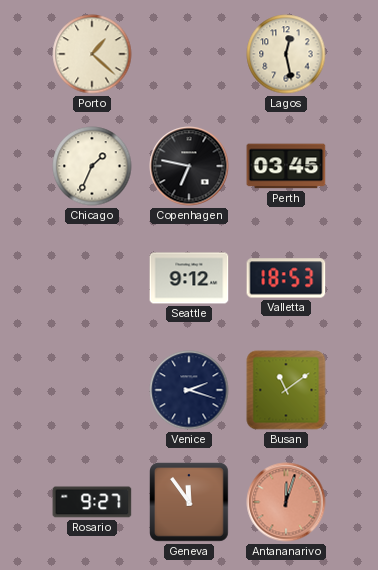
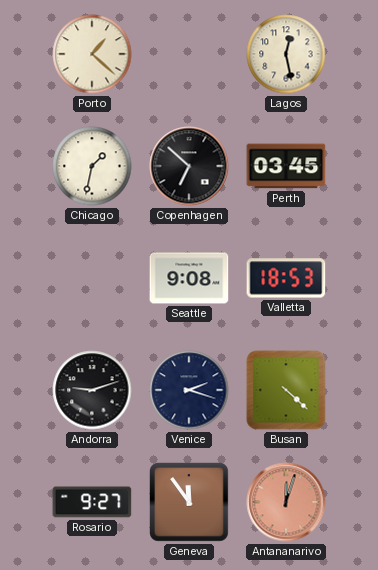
Chicago: 1:34 -> 1:32 (92, 166)
Copenhagen: 6:47 -> 6:52 (189, 166)
Seattle: 9:12 -> 9:08 (189, 278)
Andorra: none -> 9:12 (92, 390)
Busan: 11:09 -> 4:22 (286, 390)
